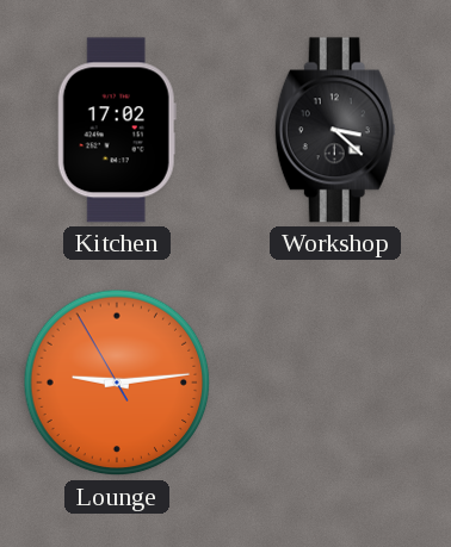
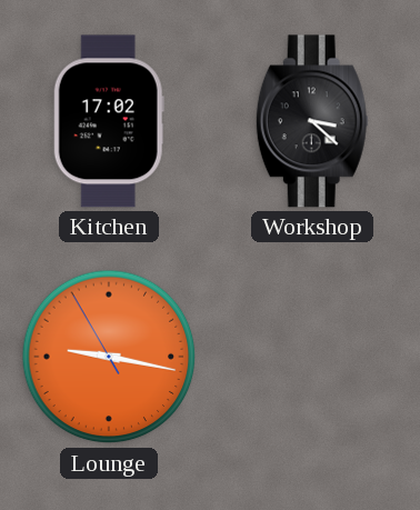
Lounge: 9:13 -> 9:16 (109, 357)
